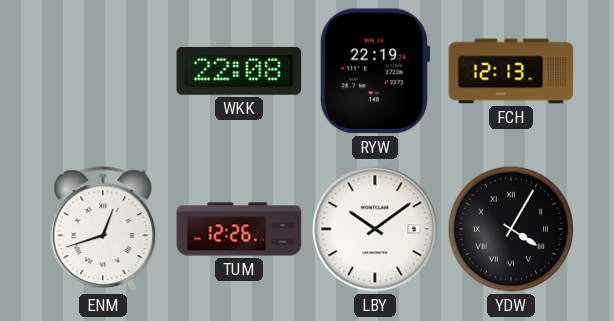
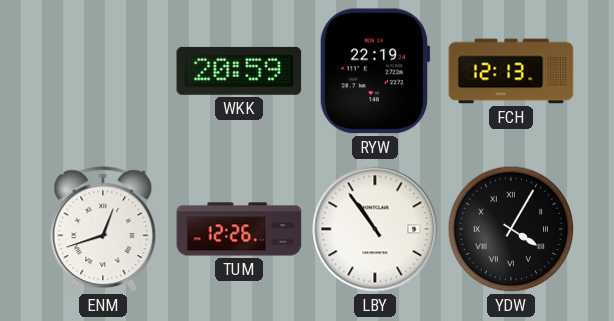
WKK: 22:08 -> 20:59 (239, 71)
LBY: 10:09 -> 10:54 (375, 229)
